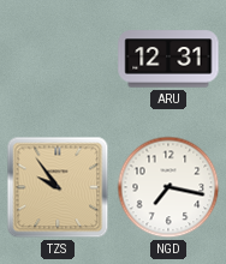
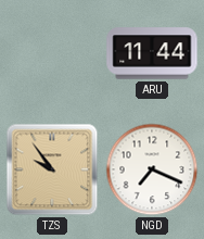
ARU: 12:31 -> 11:44 (152, 53)
NGD: 7:17 -> 7:19 (152, 169)
